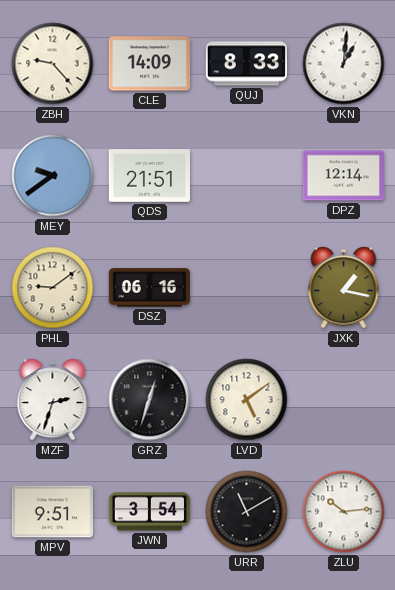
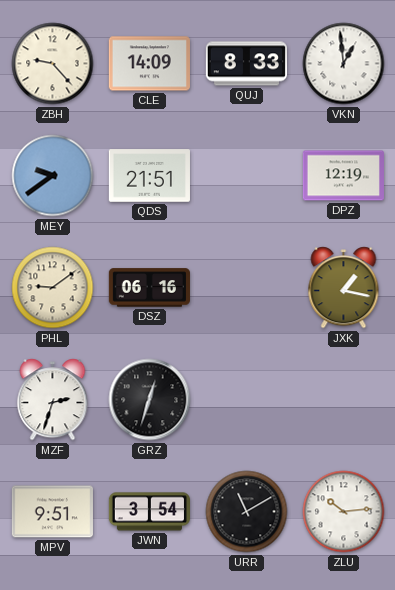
VKN: 1:01 -> 12:59 (344, 64)
DPZ: 12:14 -> 12:19 (343, 176)
LVD: 5:09 -> none (247, 400)
